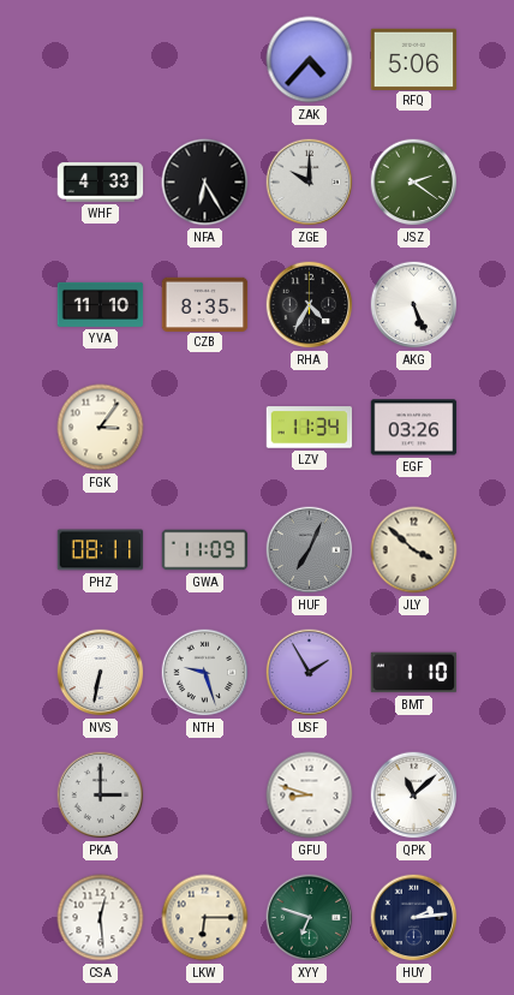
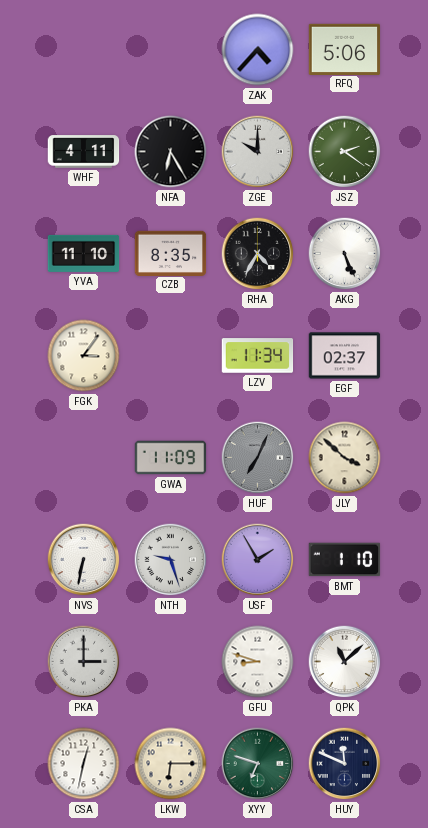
WHF: 4:33 -> 4:11 (84, 152)
EGF: 03:26 -> 02:37 (345, 356)
PHZ: 08:11 -> none (101, 550)
CSA: 12:29 -> 12:32 (84, 764)
HUY: 2:14 -> 11:49 (345, 764)
